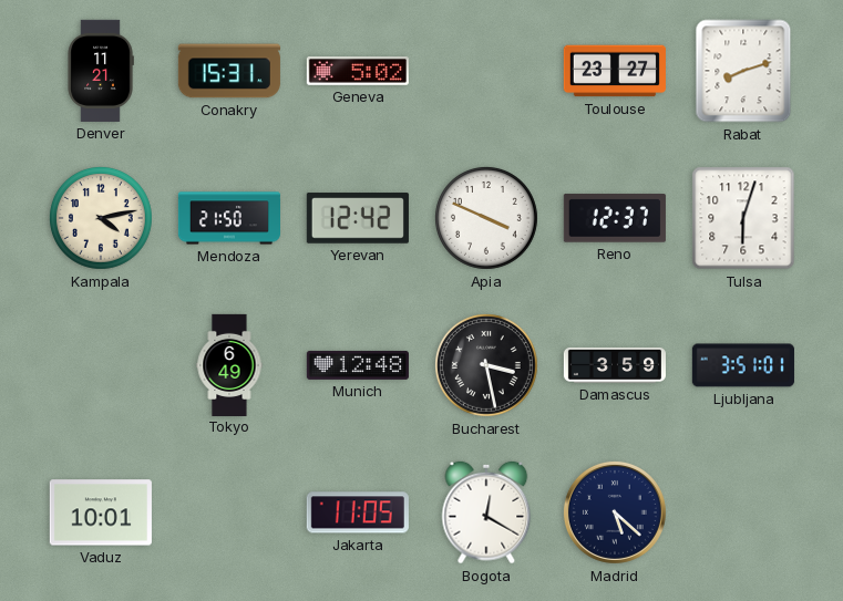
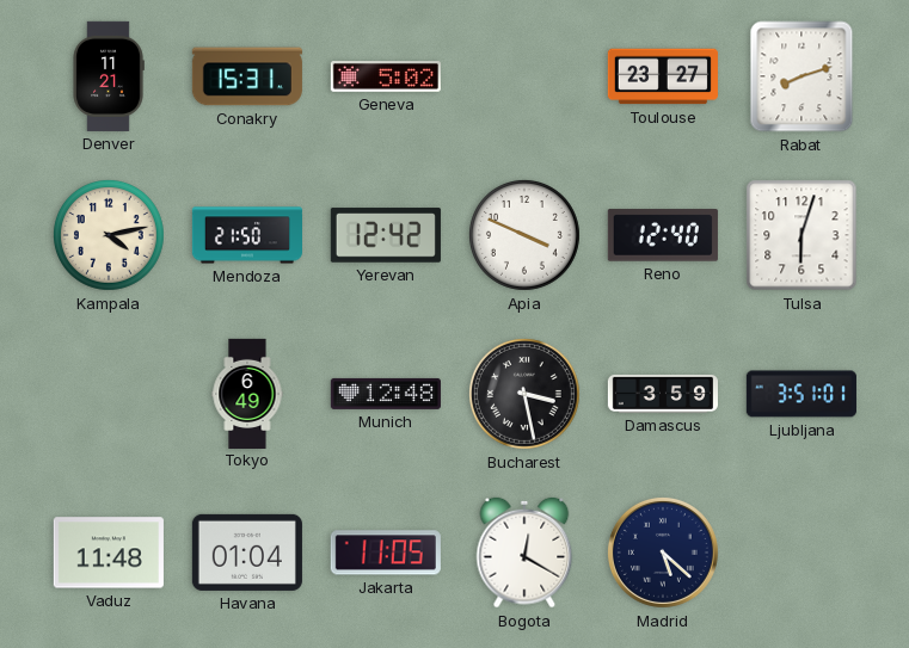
Reno: 12:37 -> 12:40 (663, 235)
Vaduz: 10:01 -> 11:48 (109, 553)
Havana: none -> 01:04 (247, 553)
